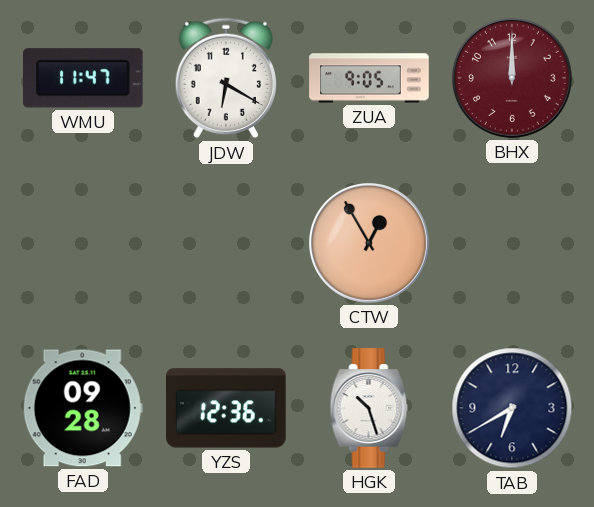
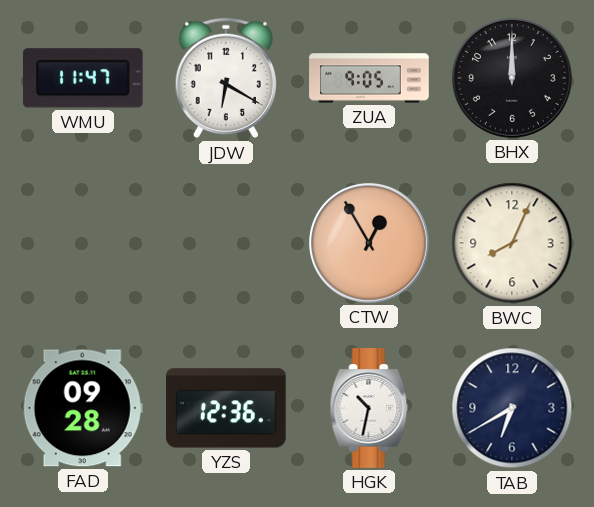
BHX dial: burgundy -> black (512, 78)
BWC: none -> 8:04 (512, 243)
HGK: 10:27 -> 10:32 (369, 408)
